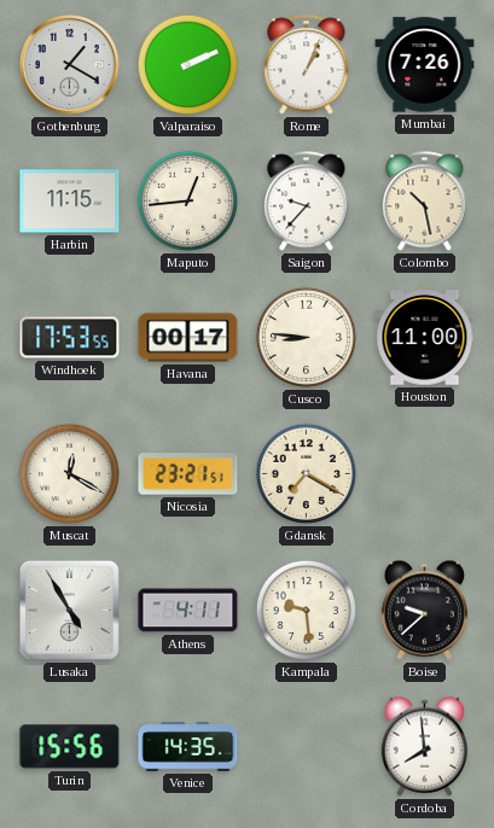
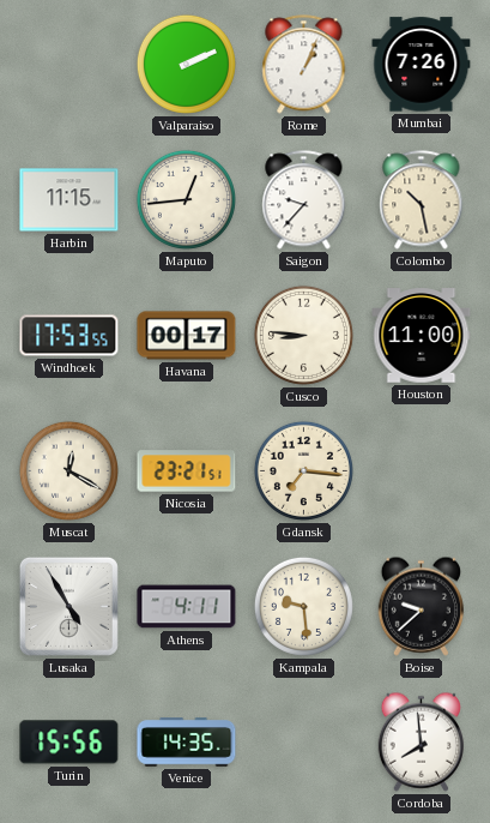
Gothenburg: 1:20 -> none (69, 64)
Gdansk: 7:20 -> 7:16 (303, 470)
